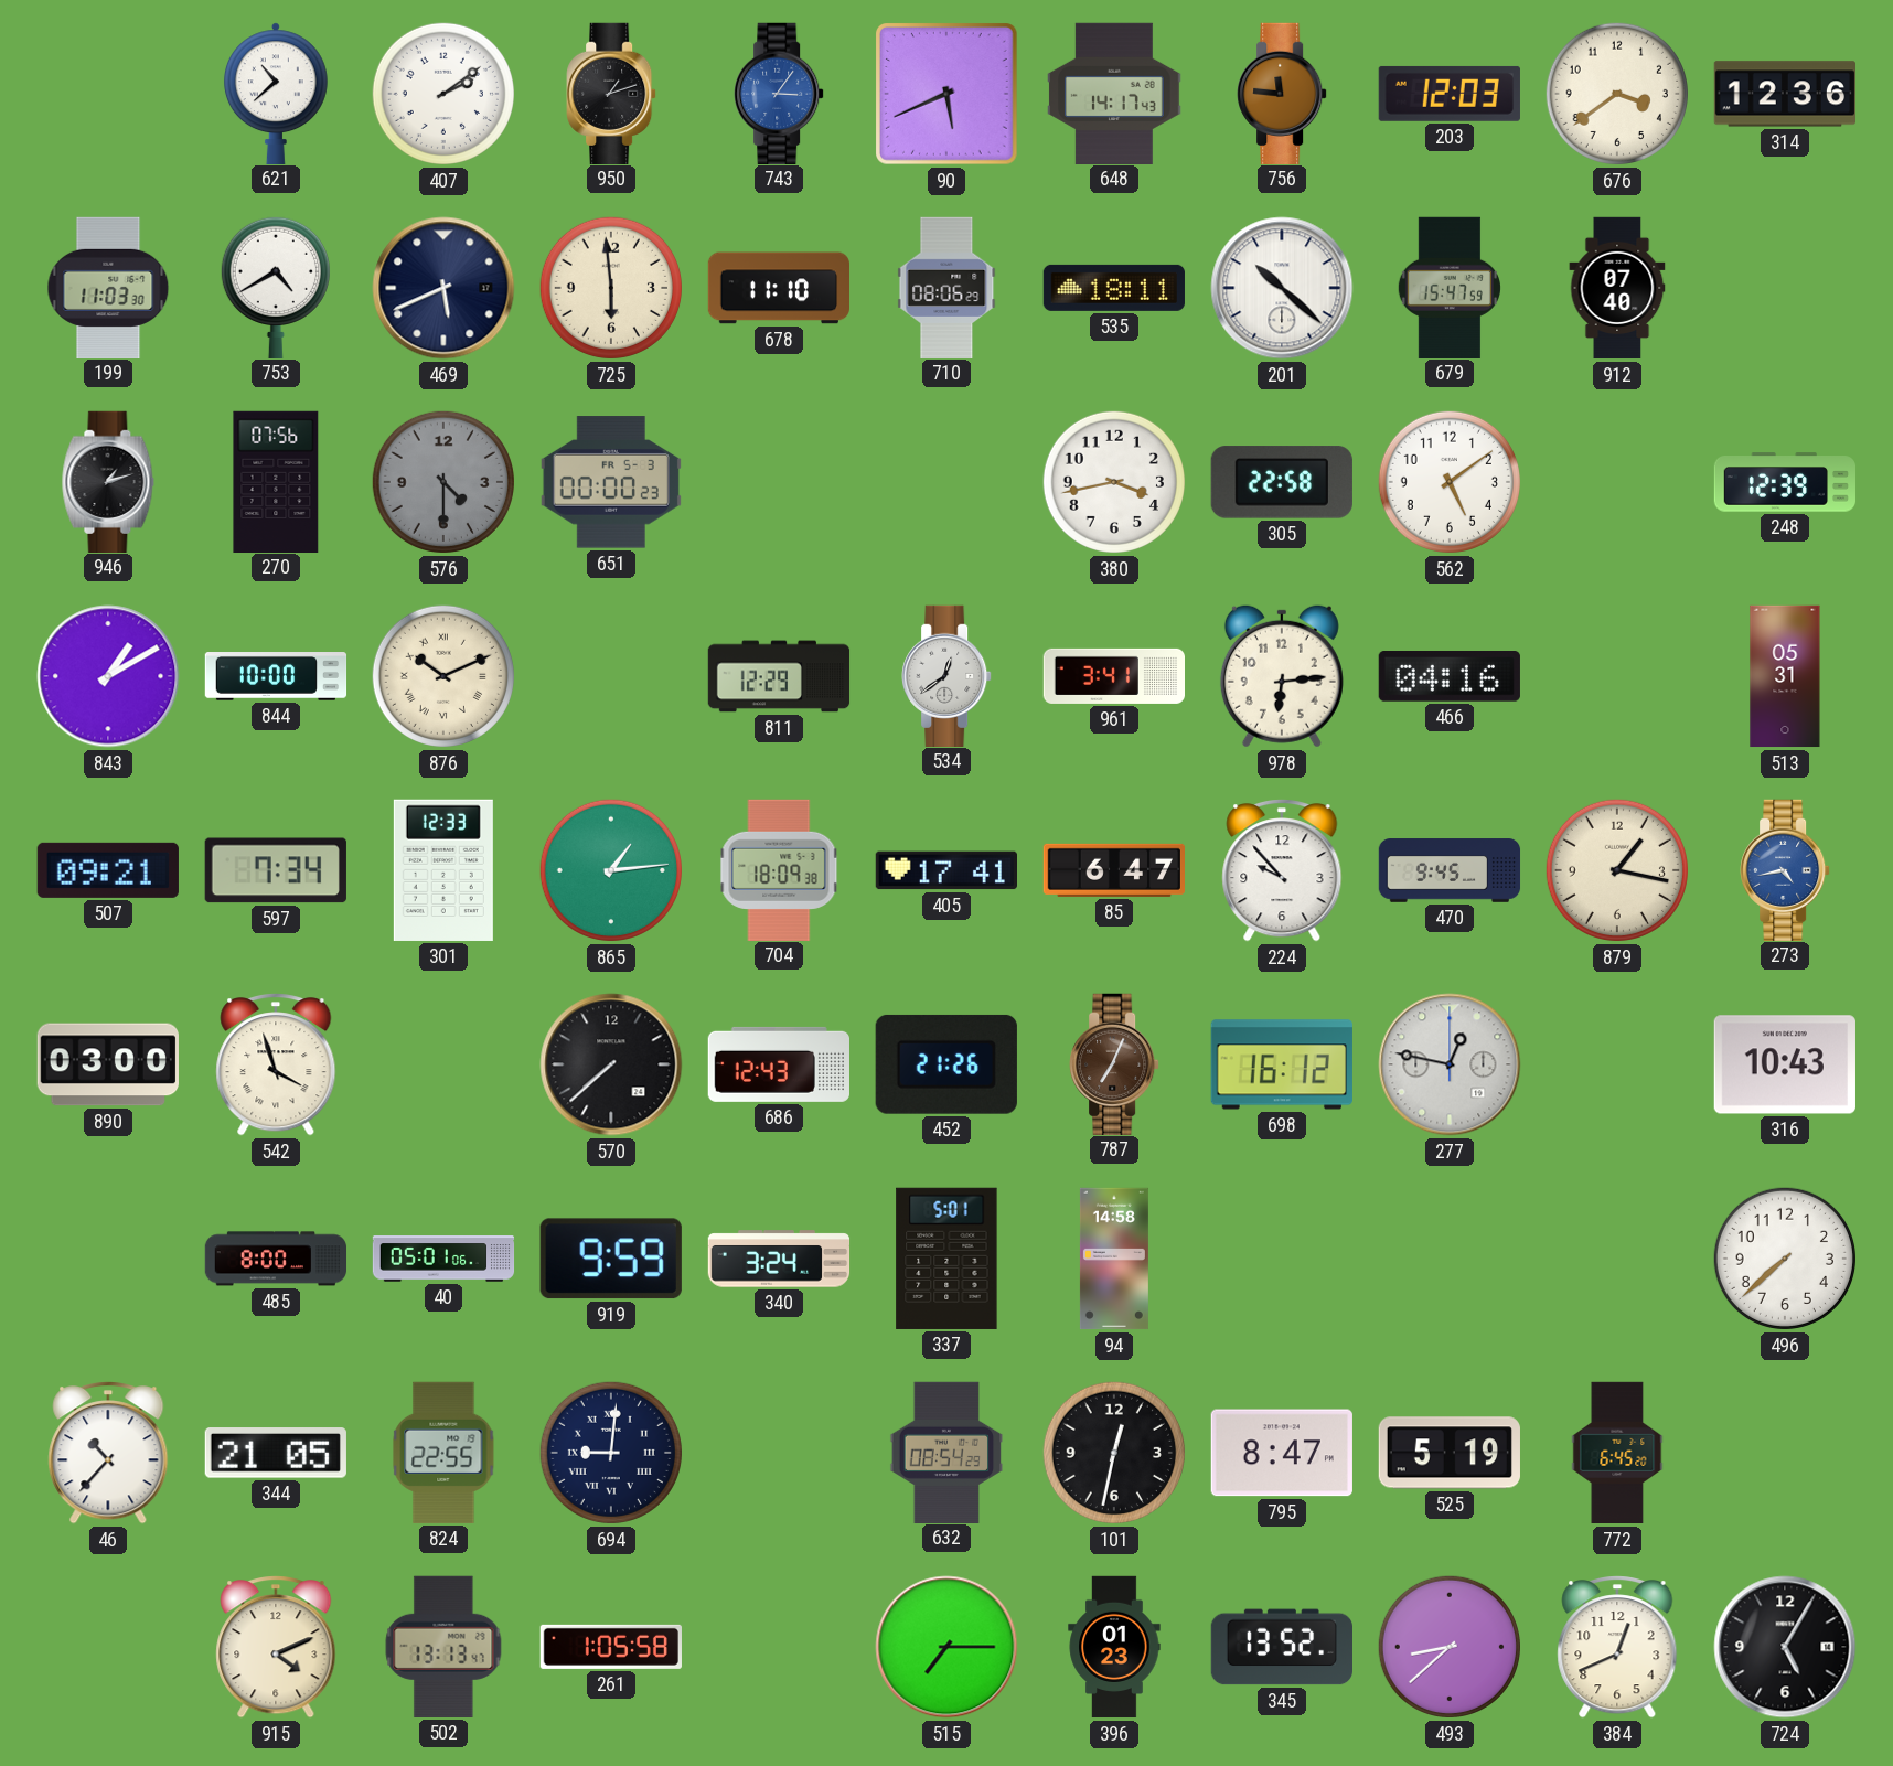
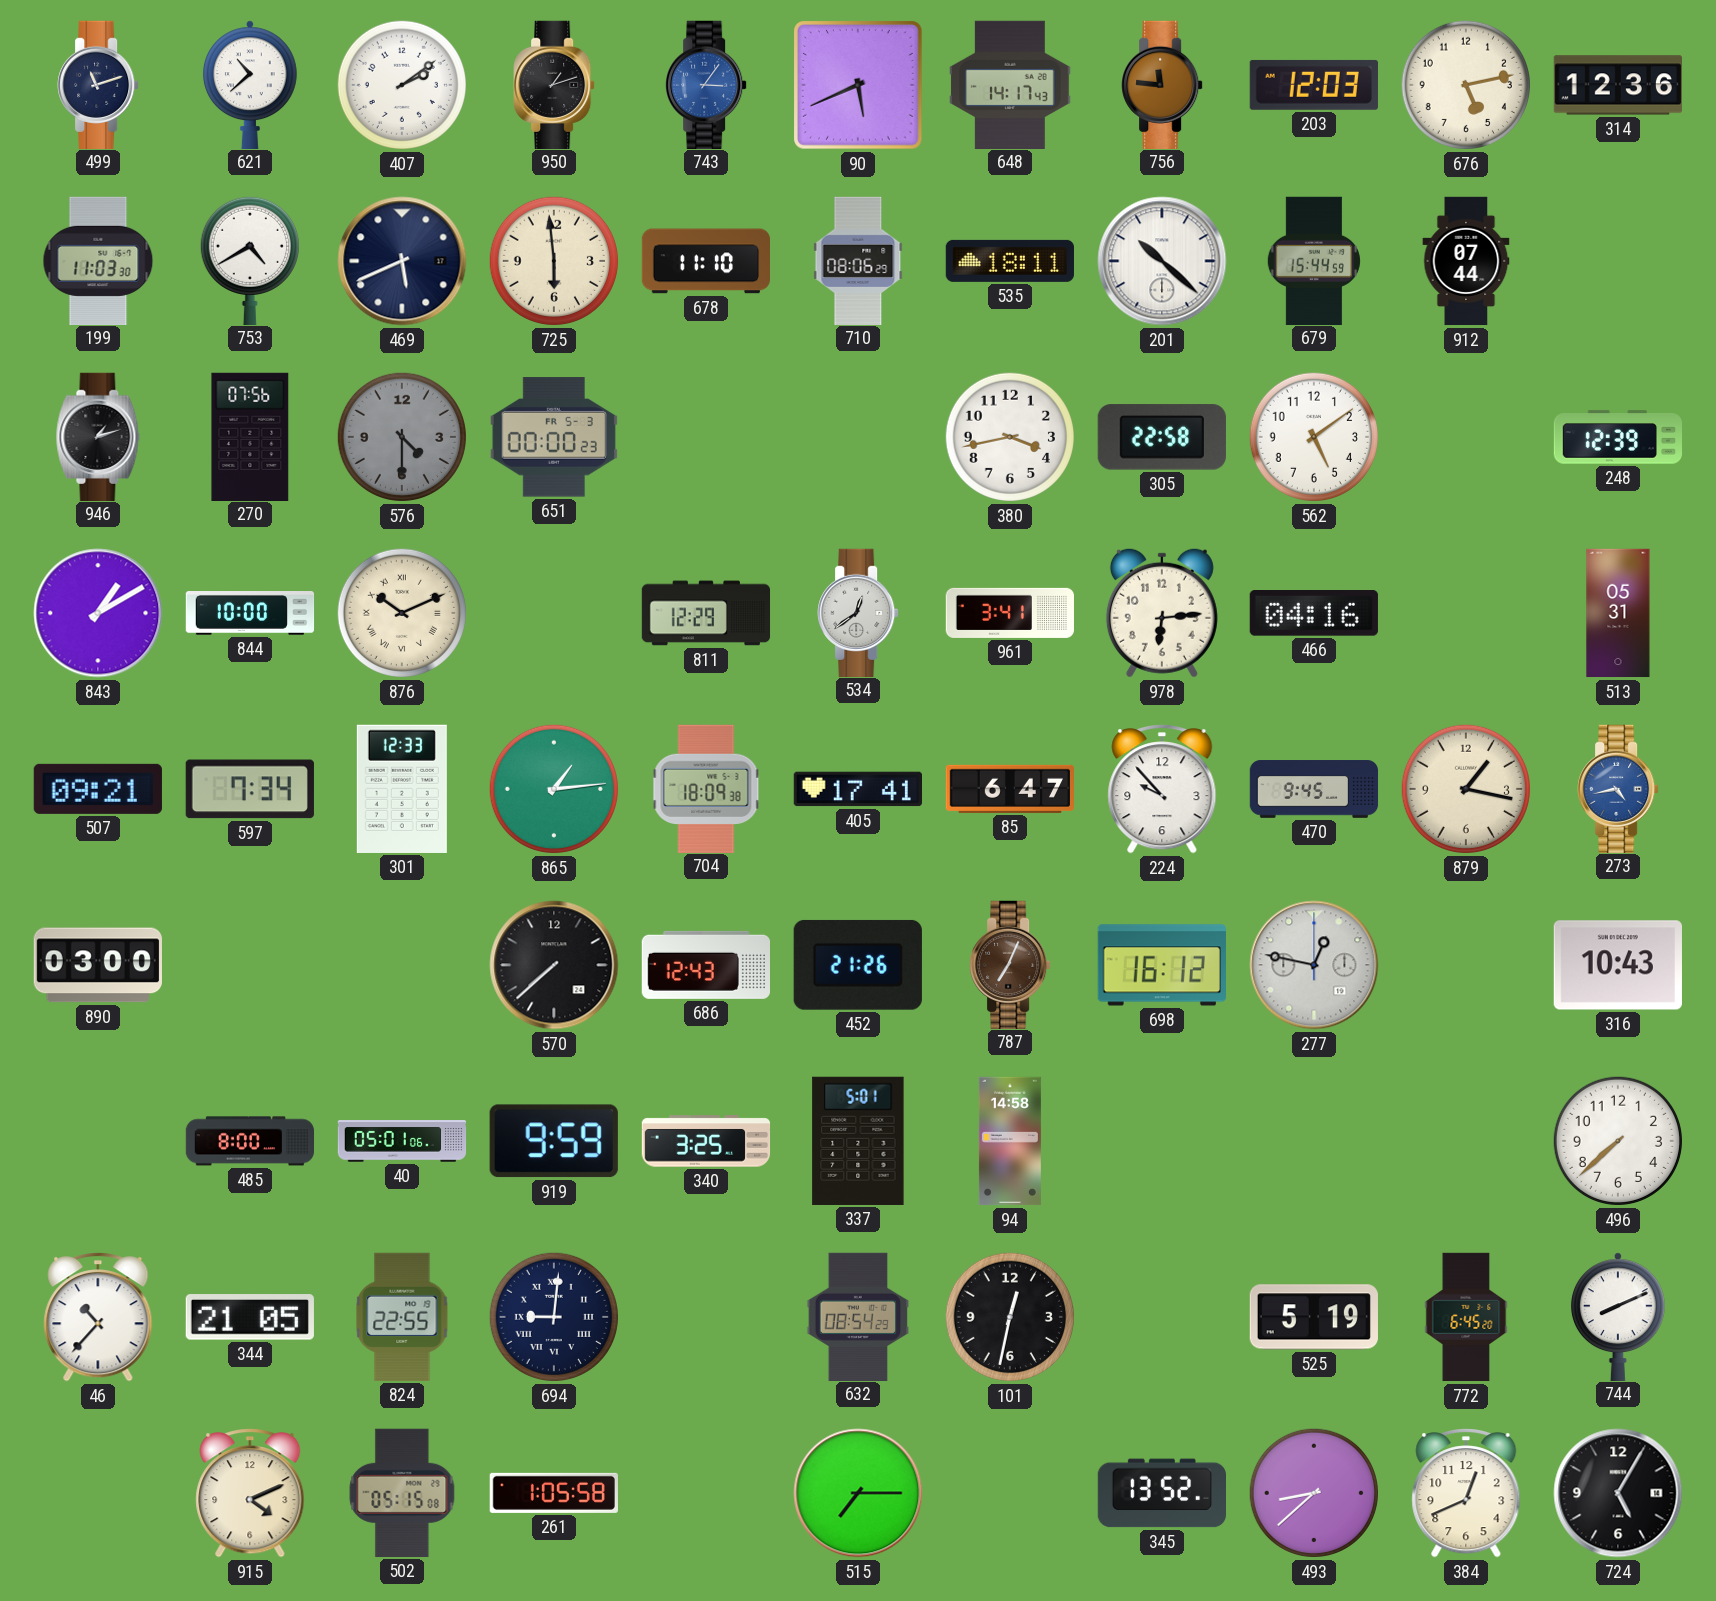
499: none -> 11:12 (98, 84)
676: 3:39 -> 5:13 (1466, 85)
679: 15:47 -> 15:44 (1314, 260)
912: 07:40 -> 07:44 (1466, 261)
542: 3:57 -> none (276, 1064)
340: 3:24 -> 3:25 (706, 1141)
795: 8:47 -> none (1282, 1453)
744: none -> 8:11 (1618, 1316)
502: 13:13 -> 05:15 (402, 1493)
396: 01:23 -> none (1114, 1647)
